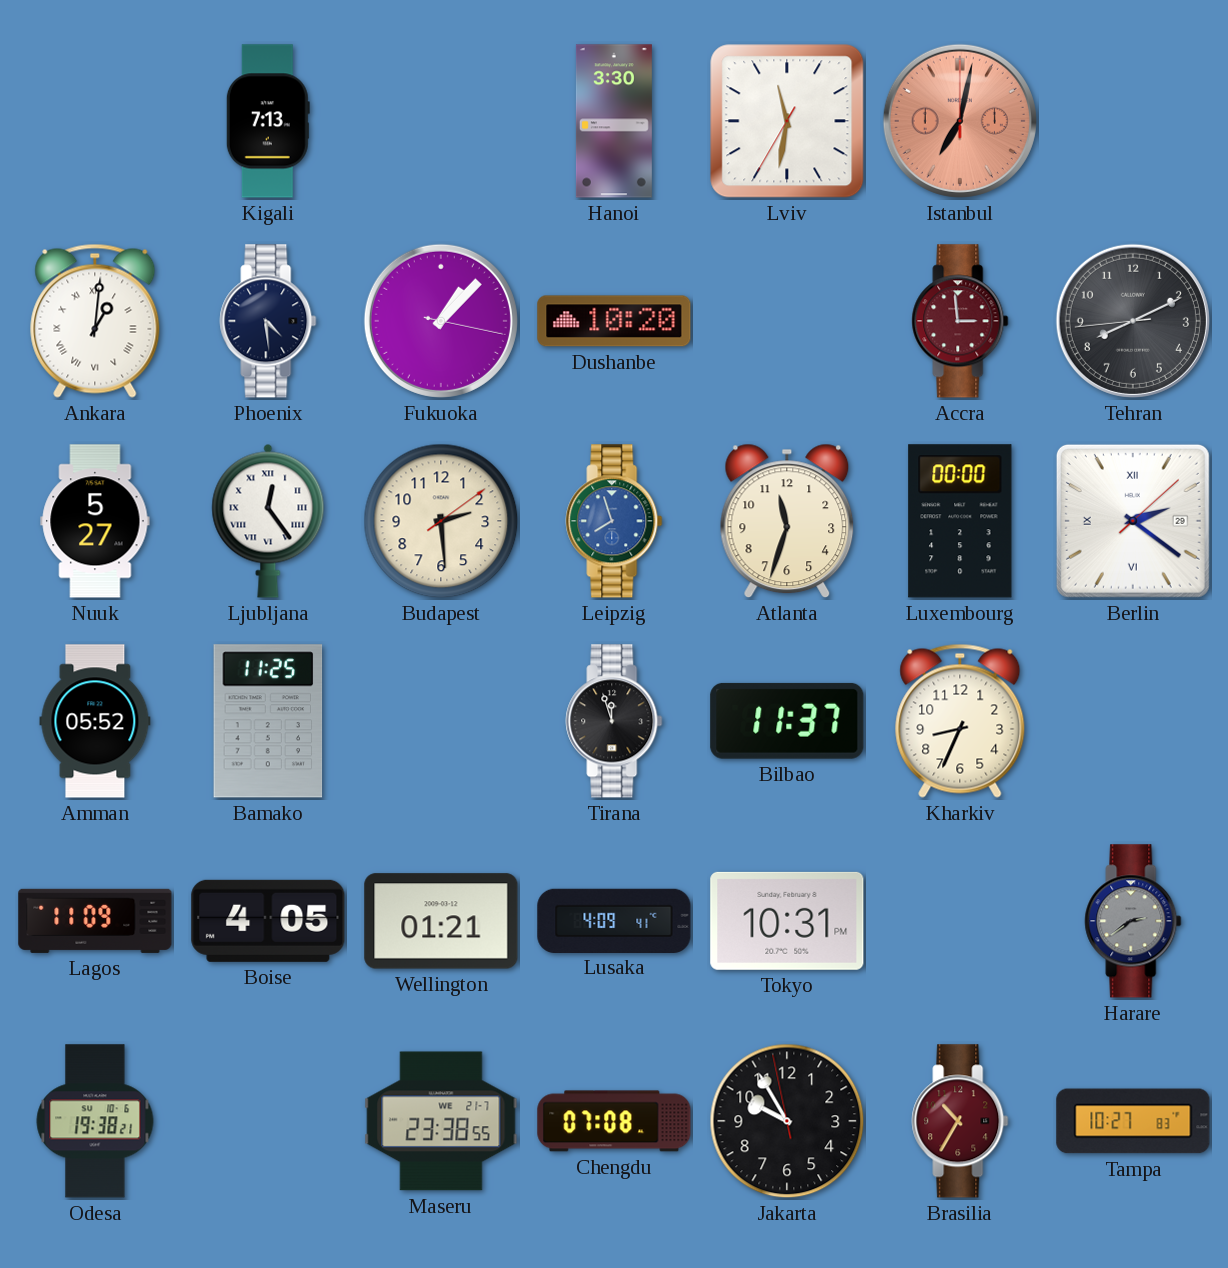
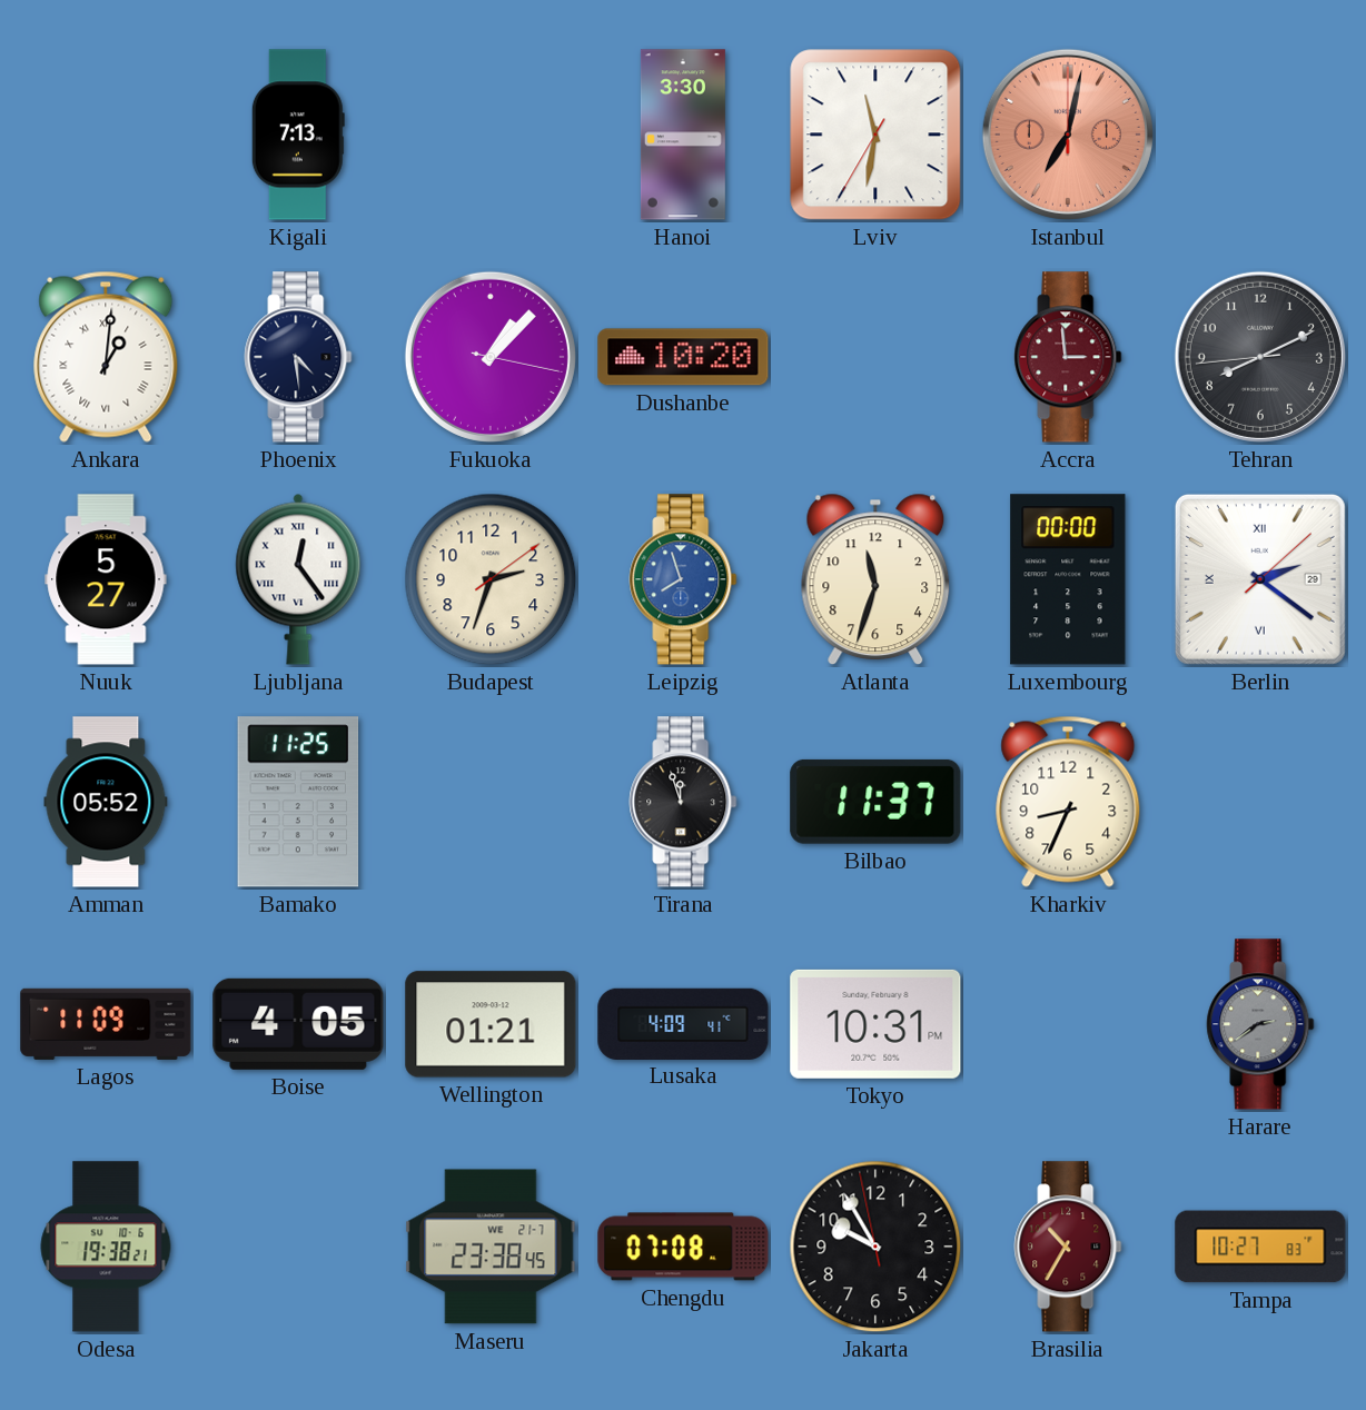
Budapest: 2:29 -> 2:33 (491, 579)
Maseru: 23:38:55 -> 23:38:45 (491, 1247)
